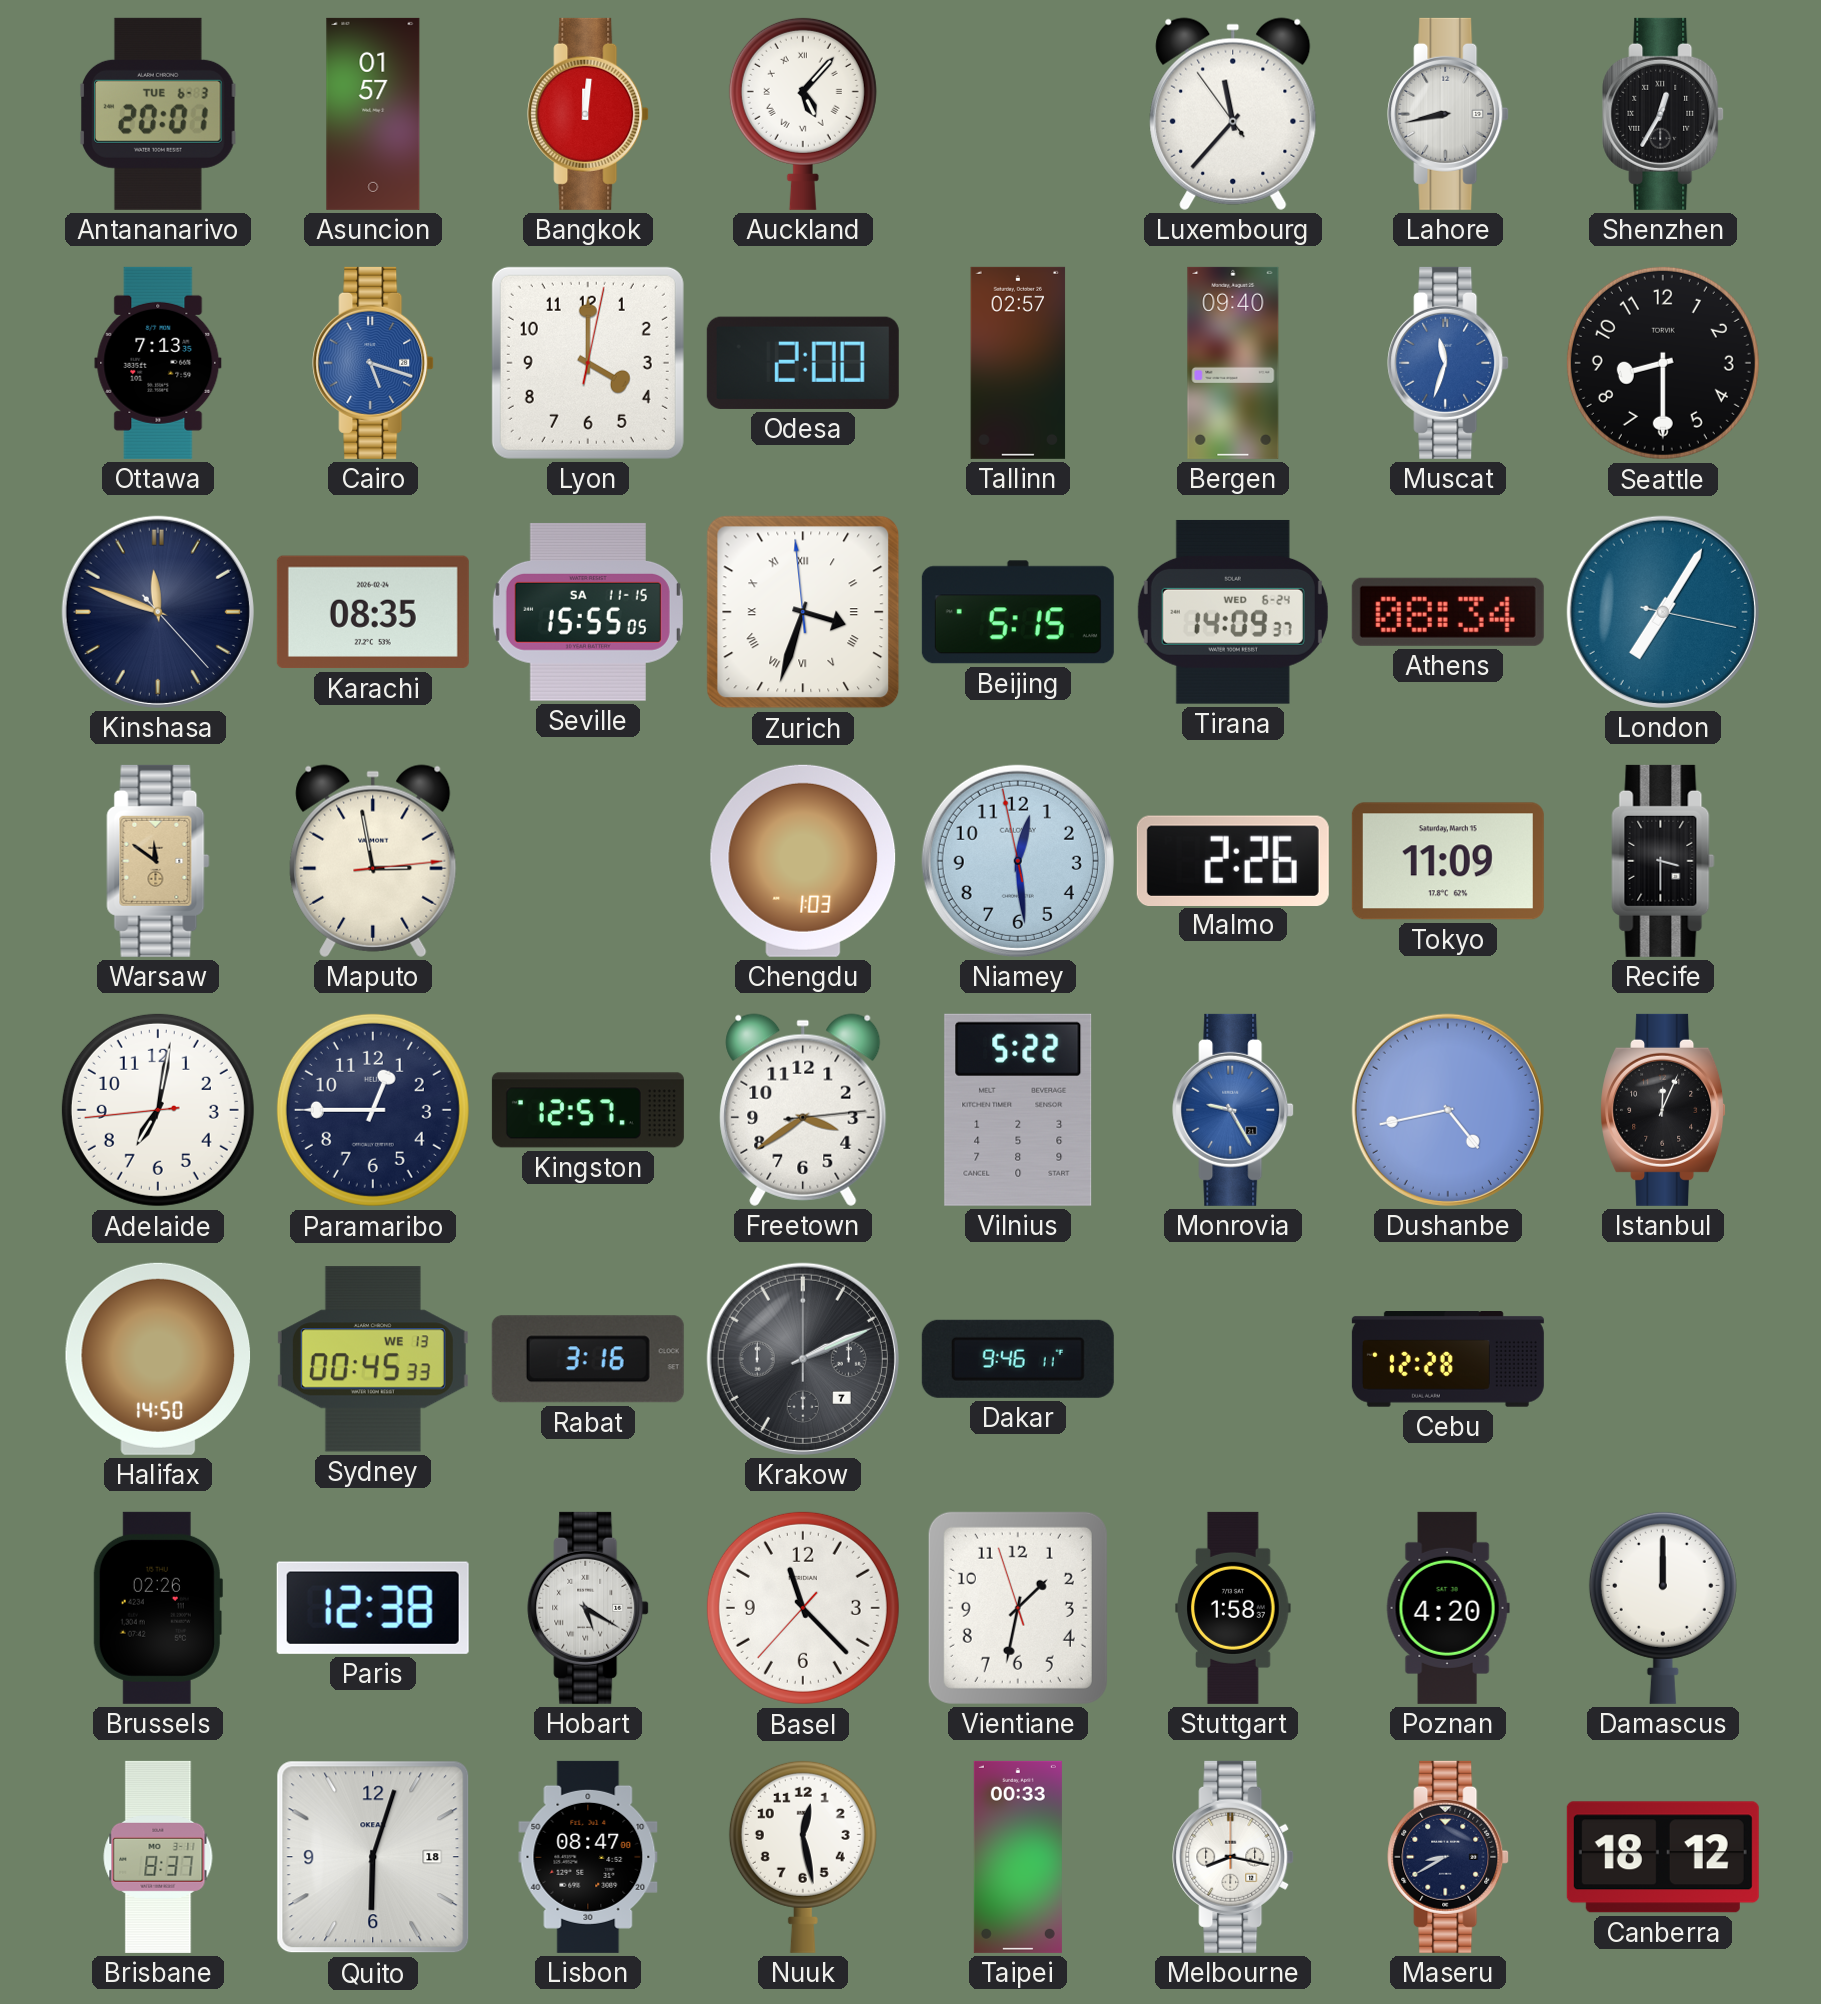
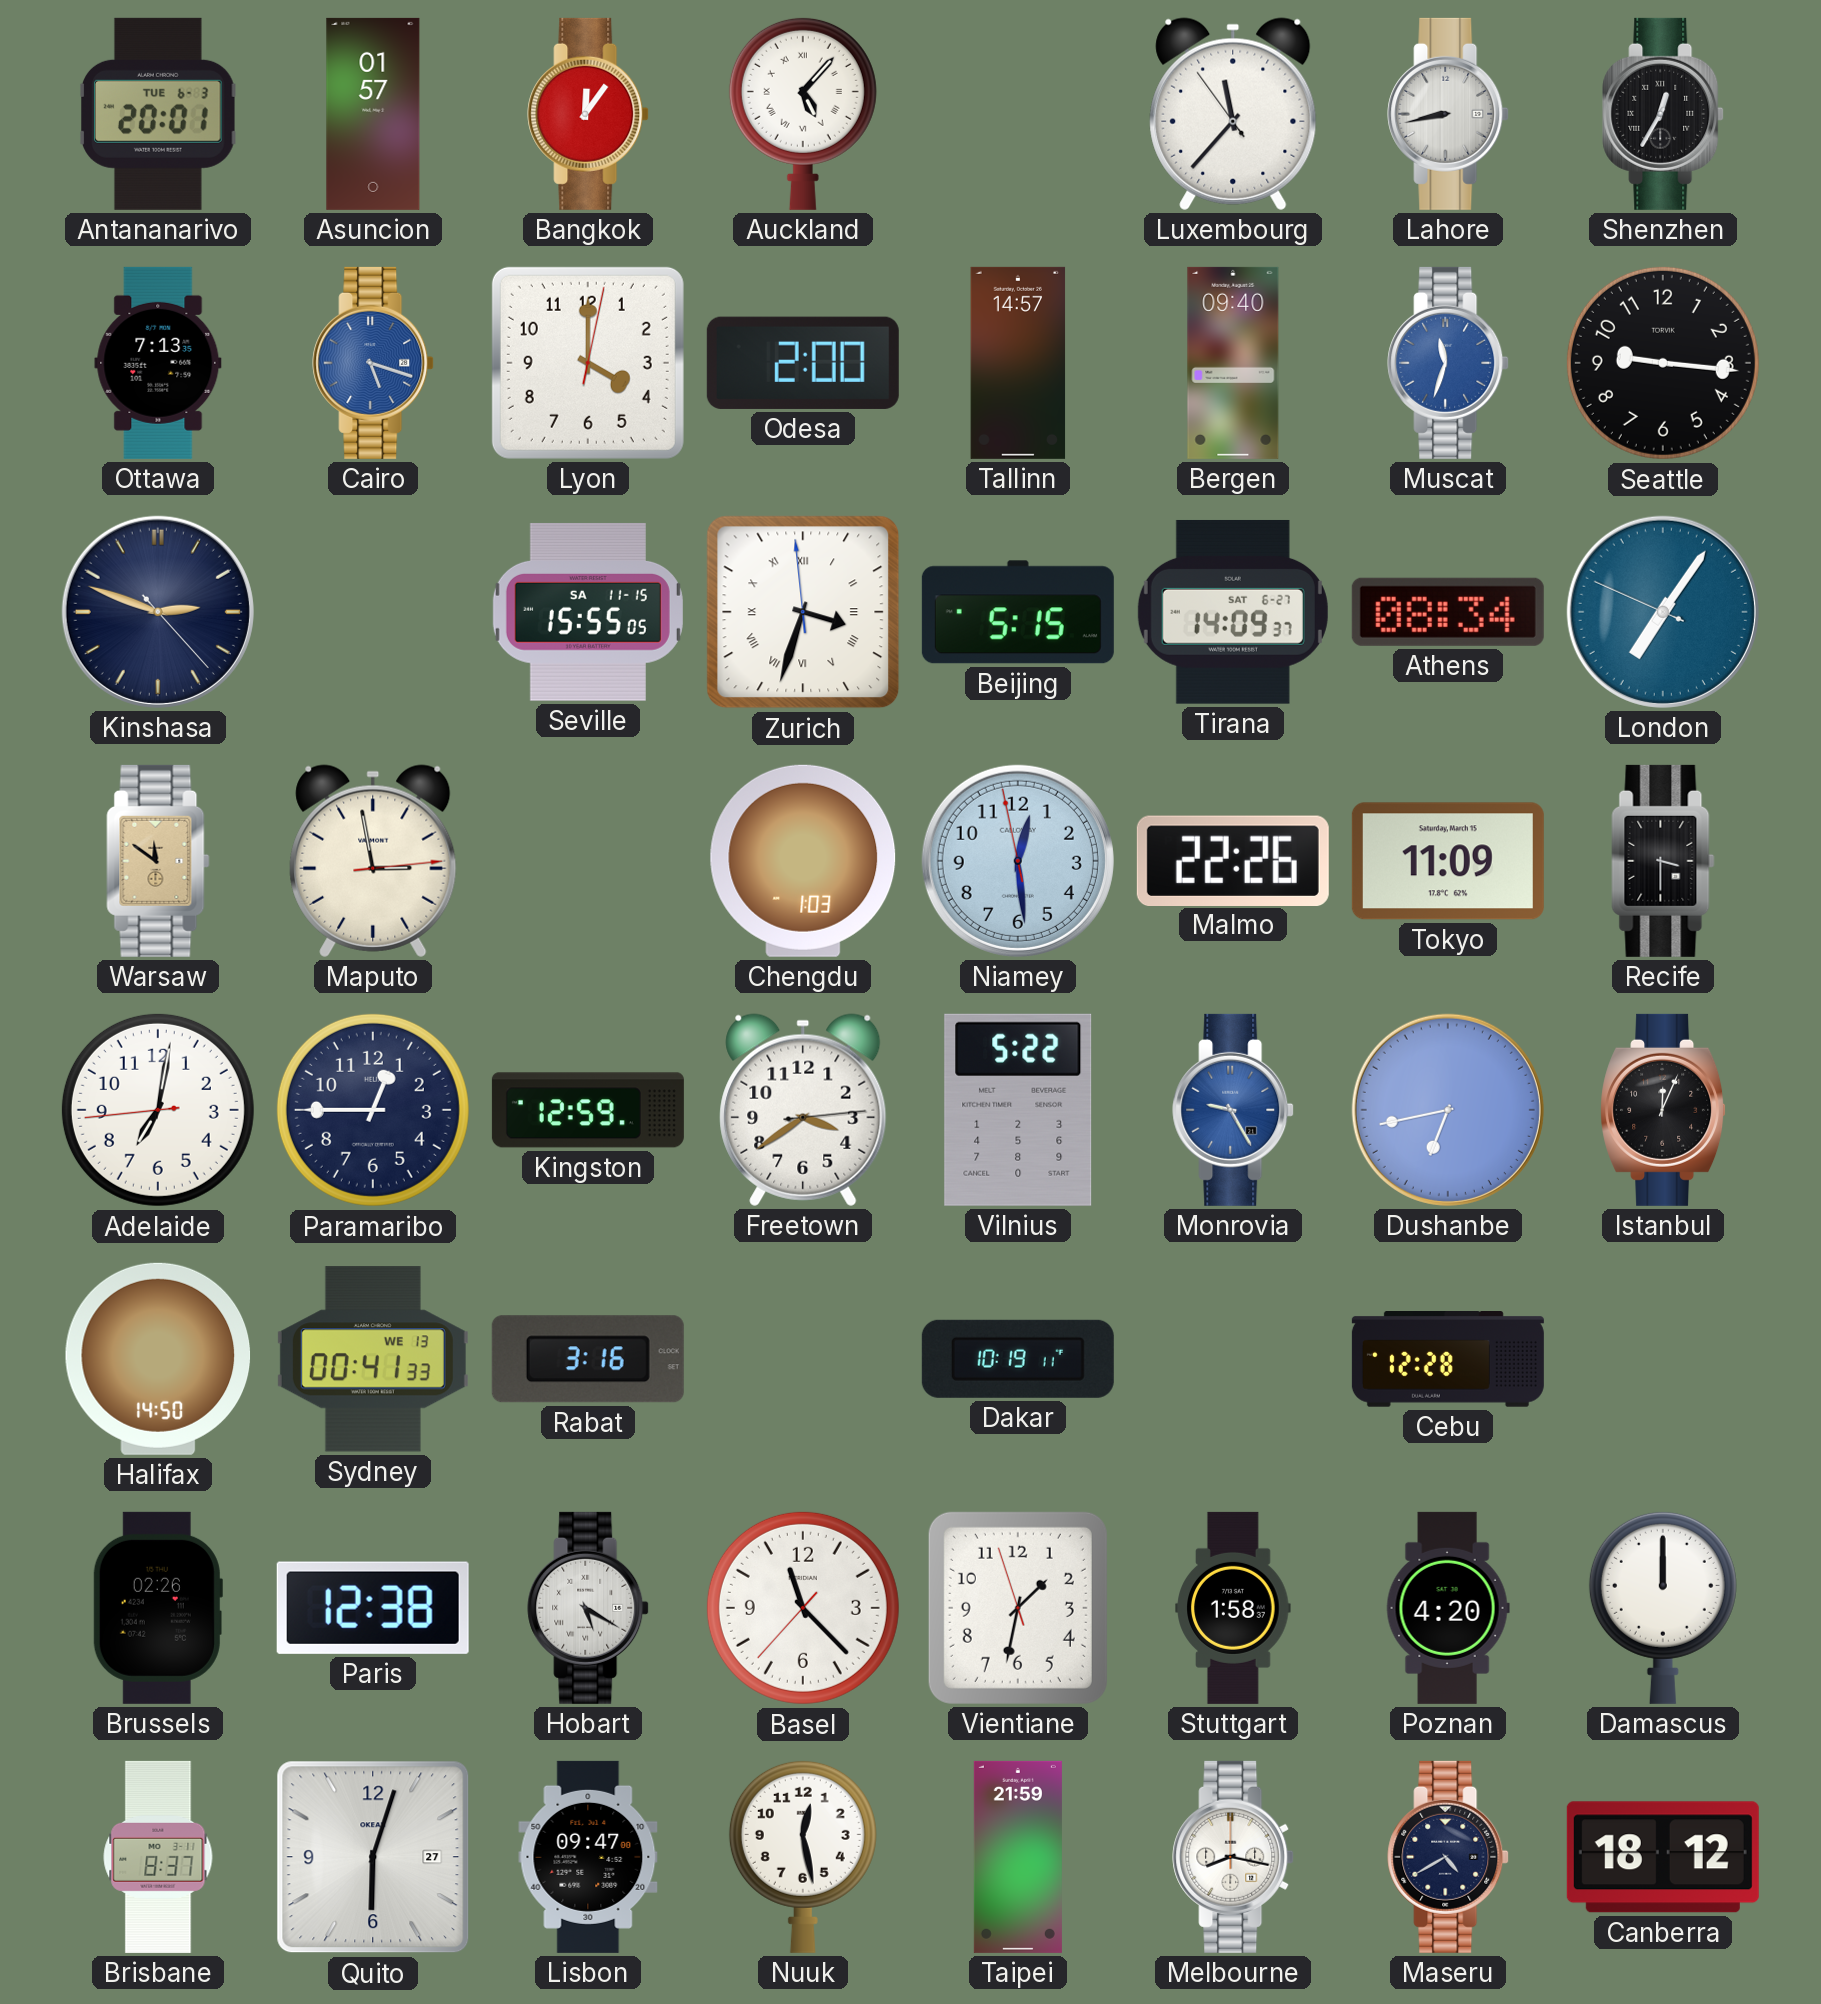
Bangkok: 12:01 -> 12:06 (588, 114)
Tallinn: 02:57 -> 14:57 (1018, 363)
Seattle: 8:30 -> 9:16 (1663, 363)
Kinshasa: 11:48 -> 2:48 (158, 612)
Karachi: 08:35 -> none (373, 612)
Tirana date: WED 6-24 -> SAT 6-27 (1233, 612)
London: 7:05:17 -> 7:05:49 (1663, 612)
Malmo: 2:26 -> 22:26 (1233, 860)
Kingston: 12:57 -> 12:59 (588, 1110)
Dushanbe: 4:43 -> 6:43 (1448, 1110)
Sydney: 00:45 -> 00:41 (373, 1359)
Krakow: 2:11 -> none (803, 1359)
Dakar: 9:46 -> 10:19 (1018, 1359)
Quito date: 18 -> 27 (373, 1857)
Lisbon: 08:47 -> 09:47 (588, 1857)
Taipei: 00:33 -> 21:59 (1018, 1857)
Maseru: 8:40 -> 4:40 (1448, 1857)
